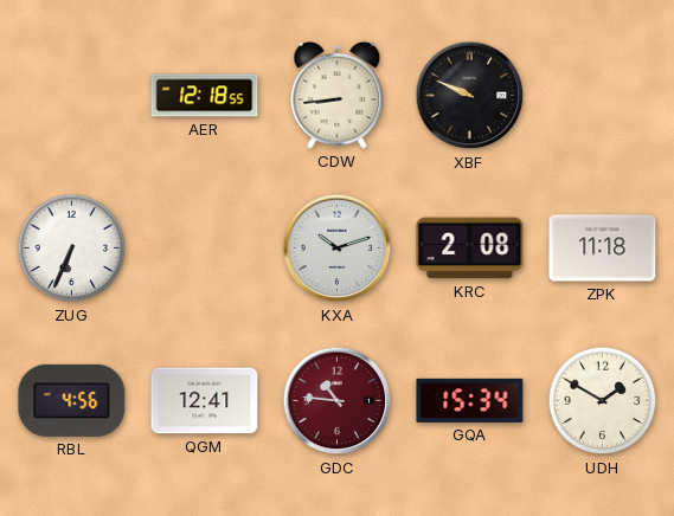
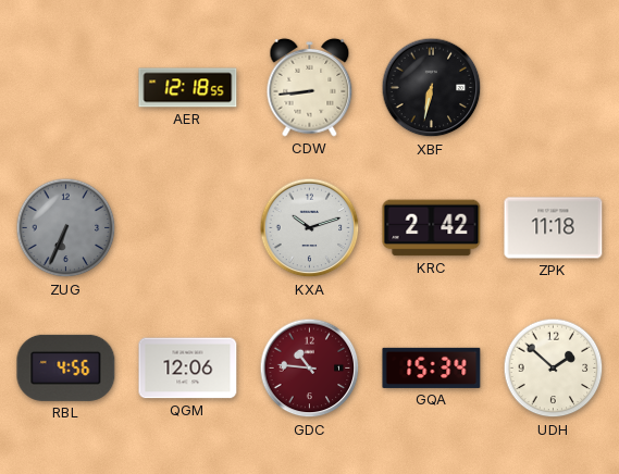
XBF: 9:49 -> 6:32 (432, 88)
ZUG dial: white -> grey (66, 228)
KRC: 2:08 -> 2:42 (432, 228)
QGM: 12:41 -> 12:06 (188, 369)
UDH: 1:50 -> 1:52 (554, 369)
